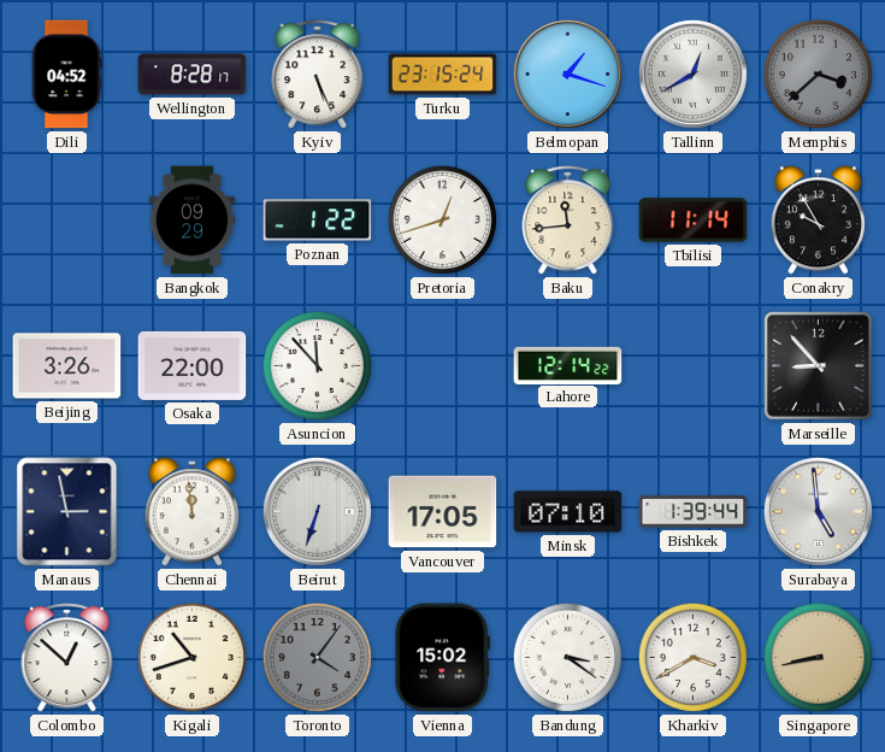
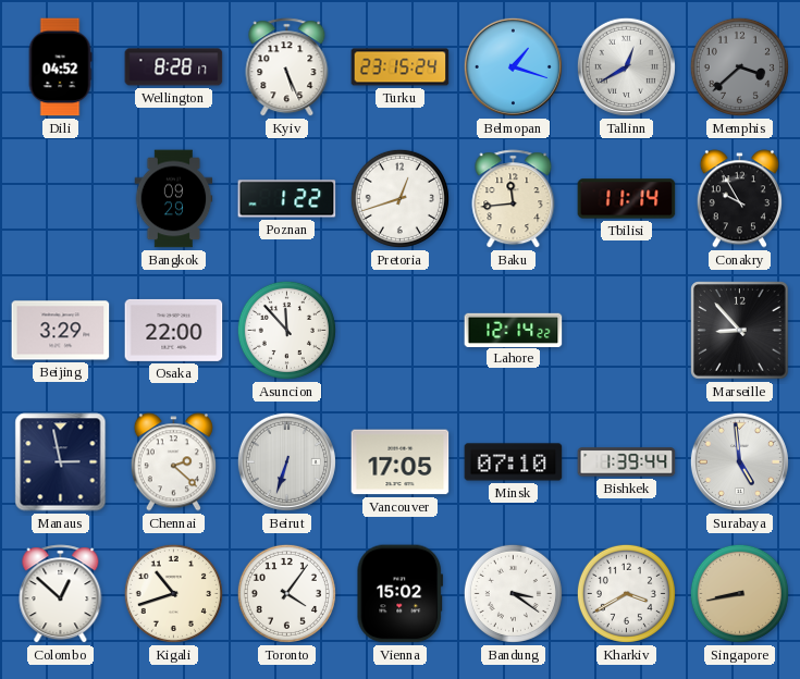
Beijing: 3:26 -> 3:29 (61, 331)
Chennai: 11:59 -> 2:22 (173, 462)
Toronto dial: grey -> white (286, 593)
